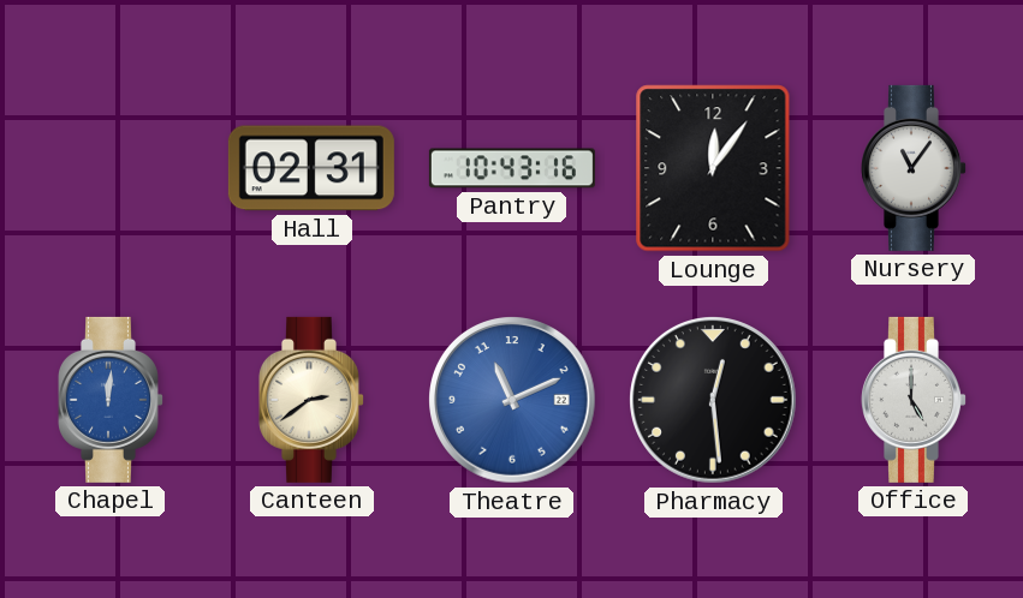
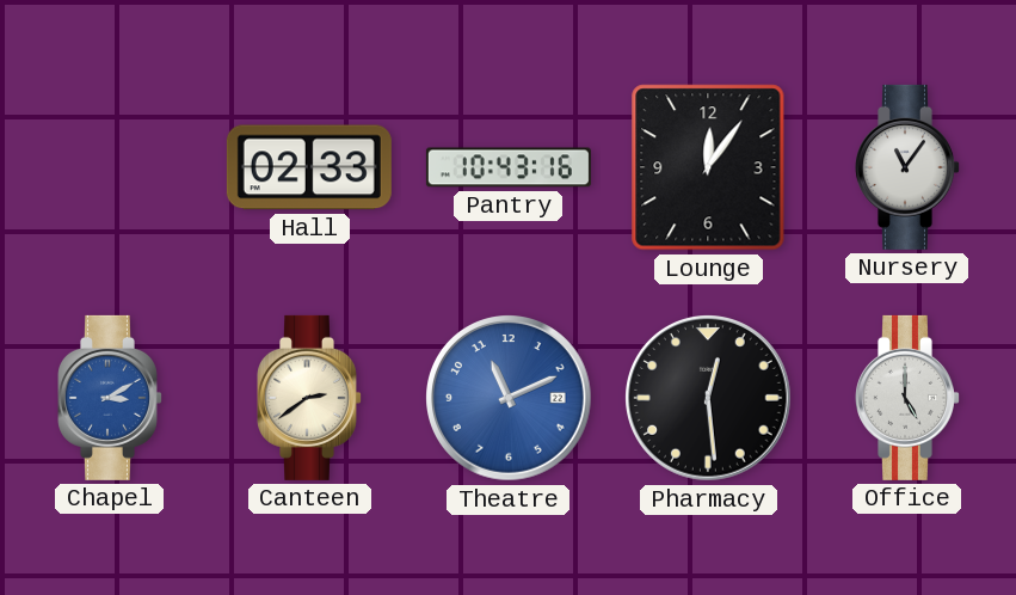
Hall: 02:31 -> 02:33 (309, 167)
Chapel: 12:01 -> 3:10 (111, 398)
